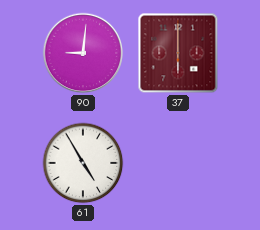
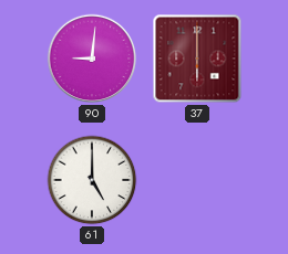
61: 4:55 -> 5:00 (92, 180)
